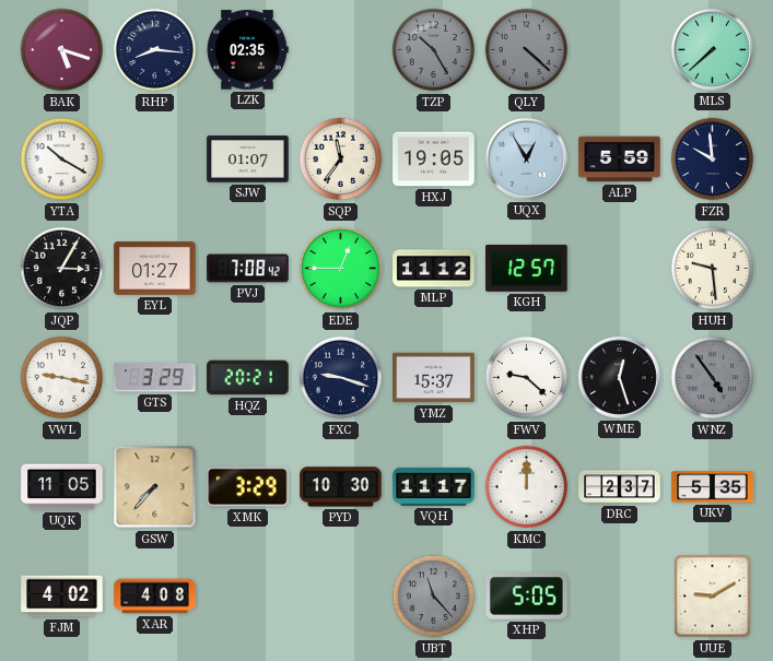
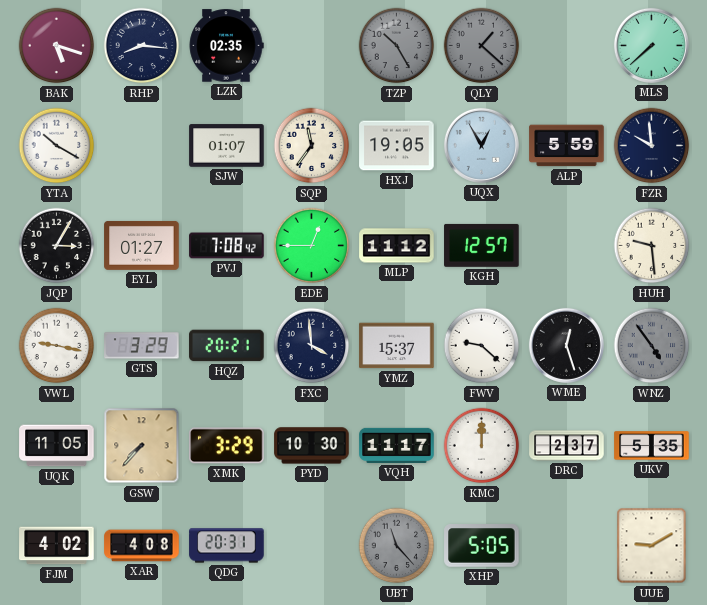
QLY: 4:22 -> 1:22 (482, 46)
FXC: 9:18 -> 3:59 (312, 346)
QDG: none -> 20:31 (227, 546)
